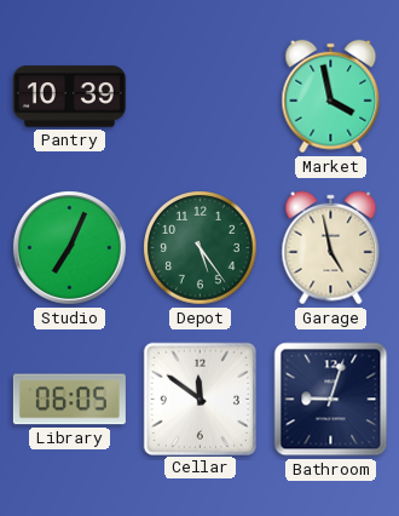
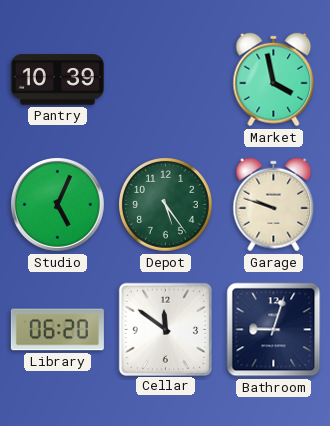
Studio: 7:04 -> 5:04 (57, 204)
Garage: 4:58 -> 9:48 (274, 205)
Library: 06:05 -> 06:20 (57, 330)
